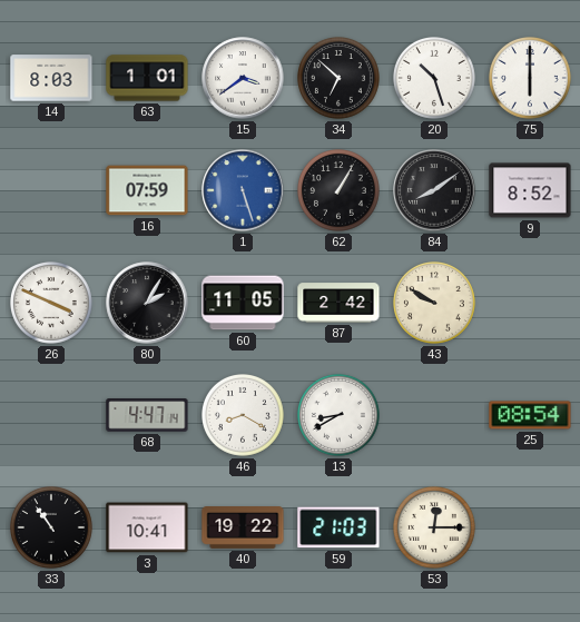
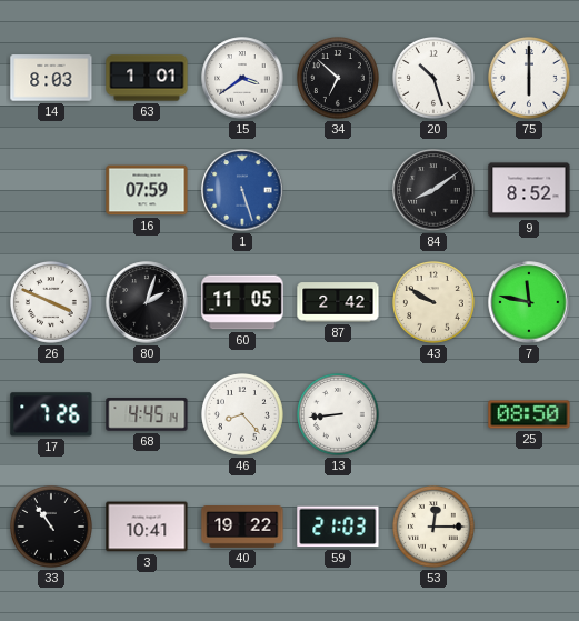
62: 1:05 -> none (340, 191)
80: 2:05 -> 2:03 (147, 302)
7: none -> 11:47 (529, 302)
17: none -> 7:26 (51, 414)
68: 4:47 -> 4:45 (147, 414)
46: 8:20 -> 8:23 (243, 415)
13: 8:40 -> 8:44 (339, 415)
25: 08:54 -> 08:50 (529, 414)
